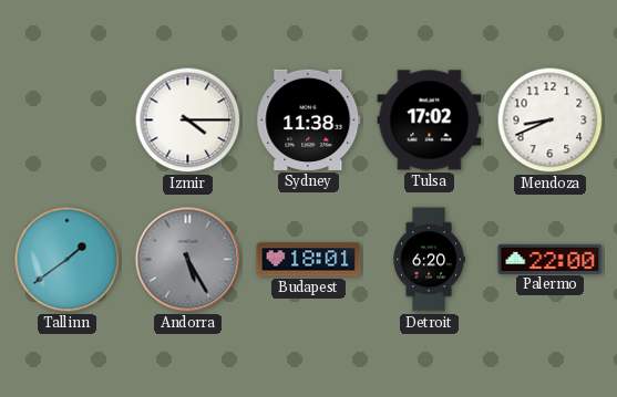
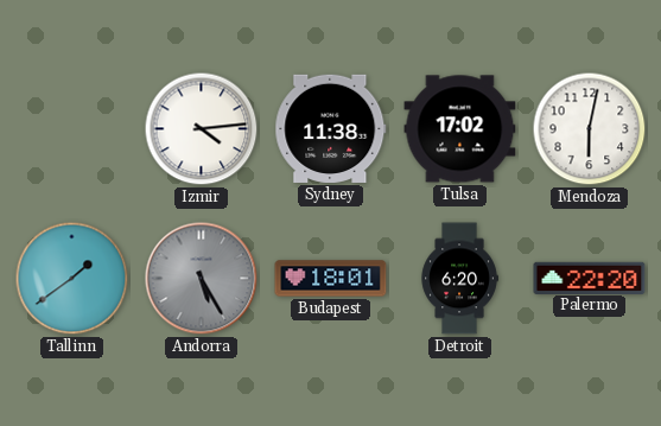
Izmir: 4:15 -> 4:14 (202, 129)
Mendoza: 8:41 -> 6:02 (590, 129)
Palermo: 22:00 -> 22:20 (590, 278)
